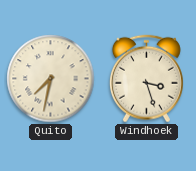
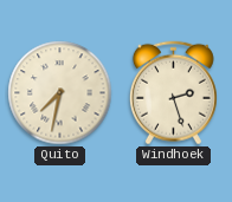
Windhoek: 3:27 -> 2:27 (173, 93)
